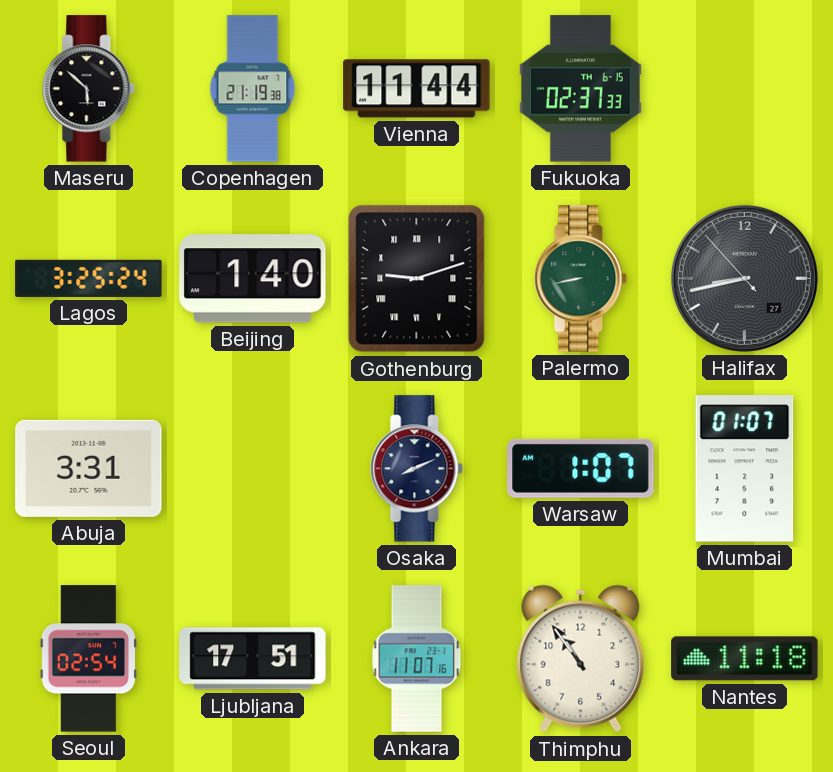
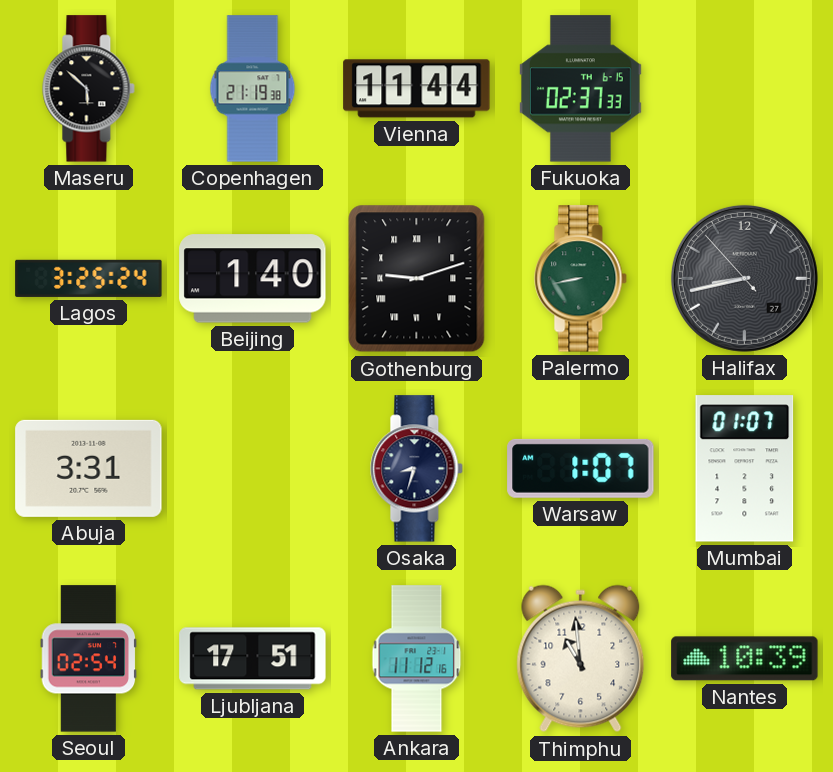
Osaka: 8:11 -> 8:33 (417, 469)
Ankara: 11:07 -> 11:12 (417, 659)
Thimphu: 10:54 -> 10:59 (581, 659)
Nantes: 11:18 -> 10:39 (745, 659)
